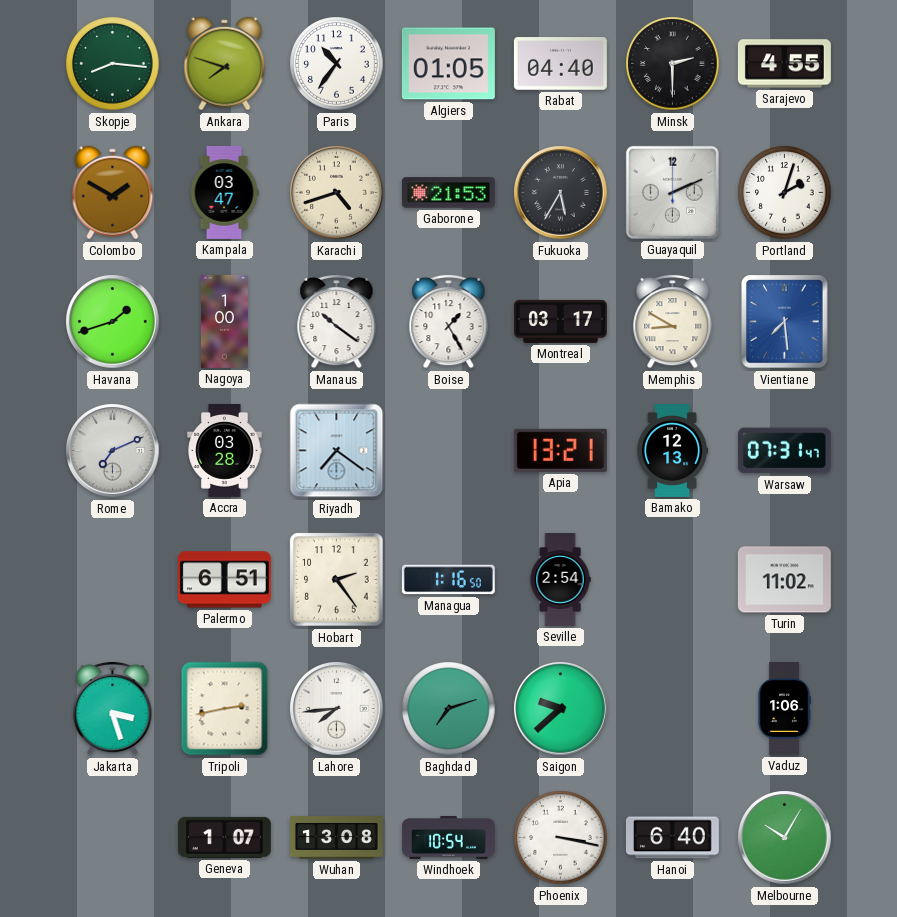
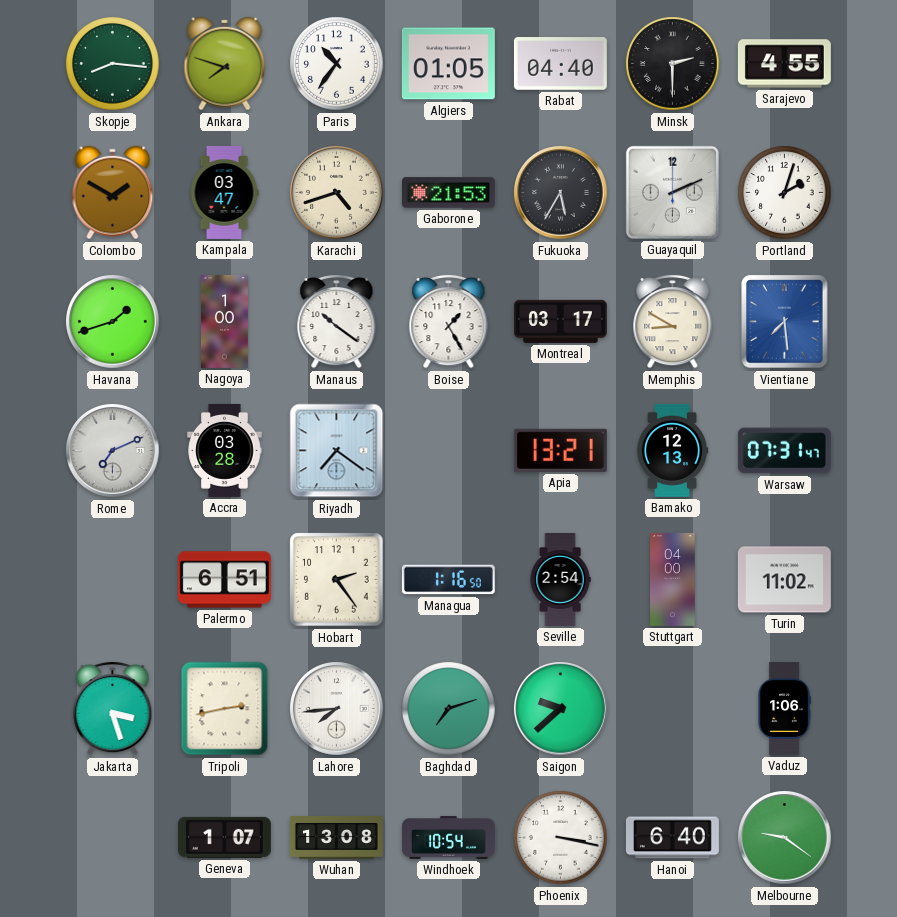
Stuttgart: none -> 04:00 (673, 579)
Melbourne: 10:05 -> 9:21 (785, 838)
